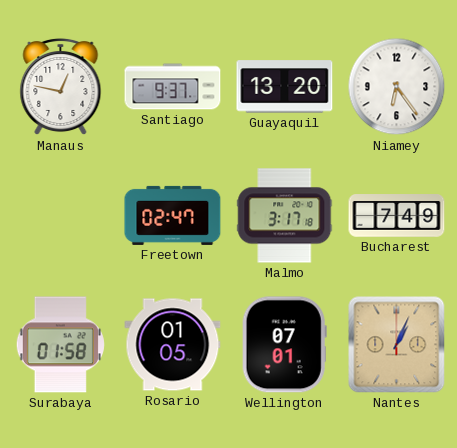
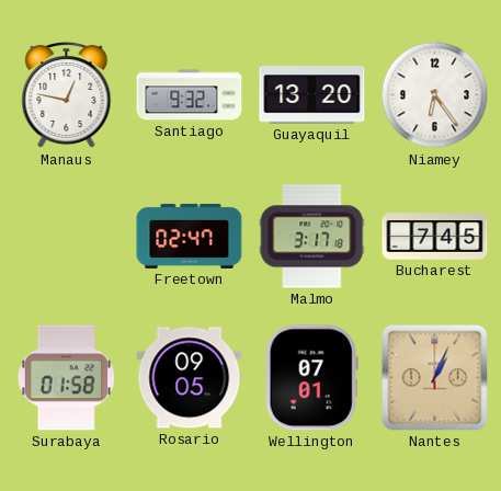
Santiago: 9:37 -> 9:32 (190, 95)
Bucharest: 7:49 -> 7:45 (435, 237)
Rosario: 01:05 -> 09:05 (190, 378)
